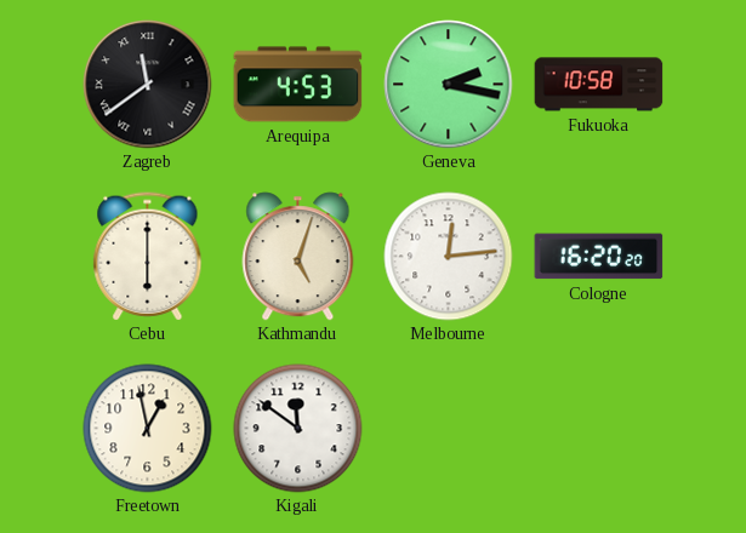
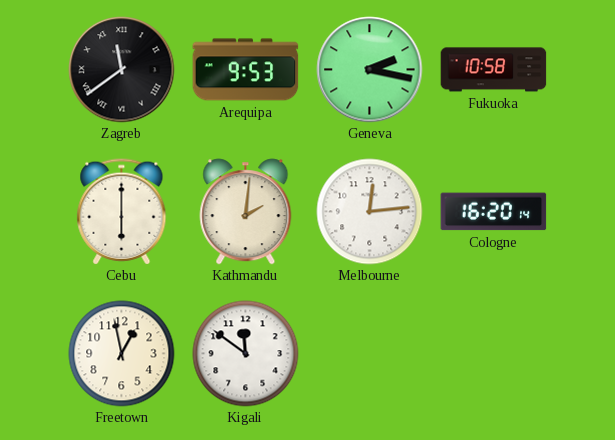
Arequipa: 4:53 -> 9:53 (246, 70)
Kathmandu: 5:03 -> 2:01 (246, 212)
Cologne: 16:20:20 -> 16:20:14 (494, 212)
